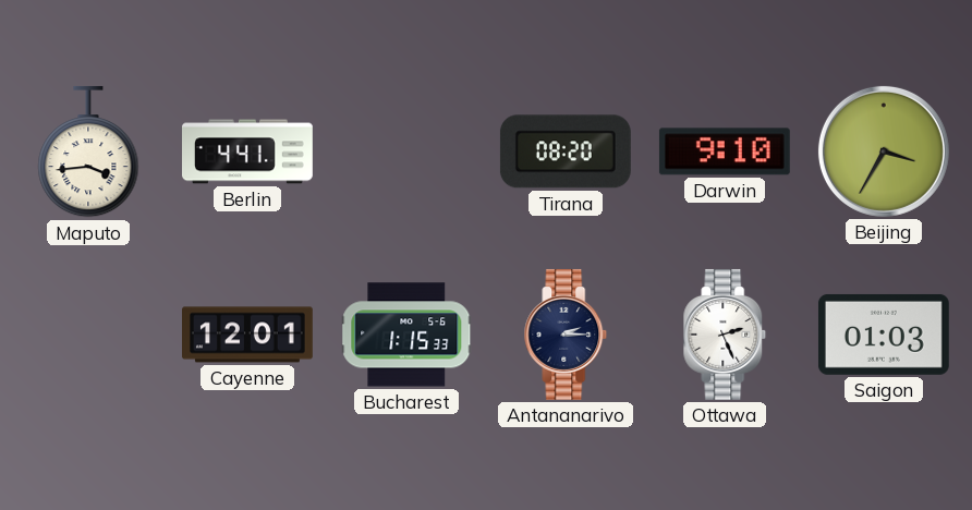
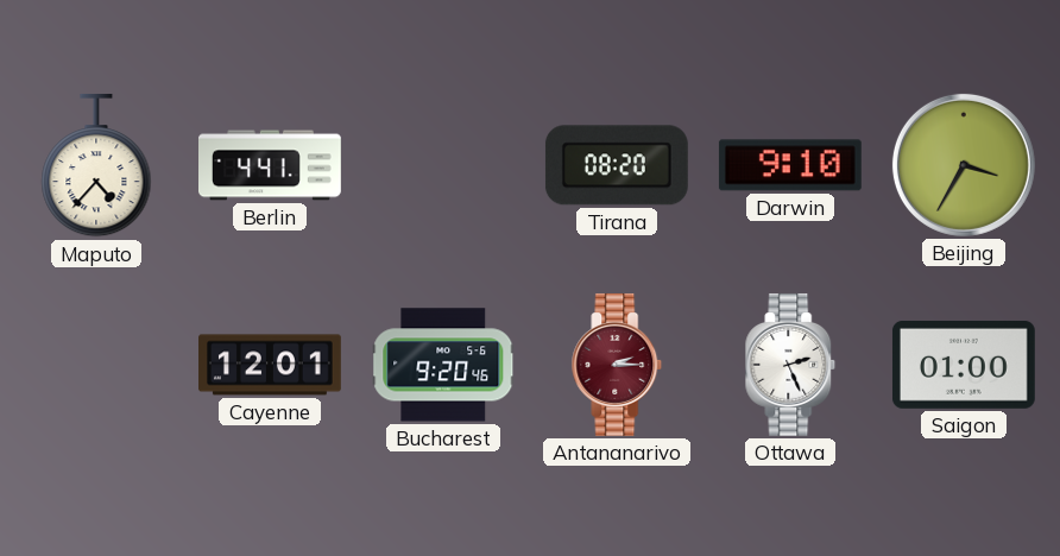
Maputo: 3:44 -> 4:37 (96, 165)
Bucharest: 1:15 -> 9:20 (443, 365)
Antananarivo dial: navy -> burgundy (617, 365)
Saigon: 01:03 -> 01:00 (964, 365)
